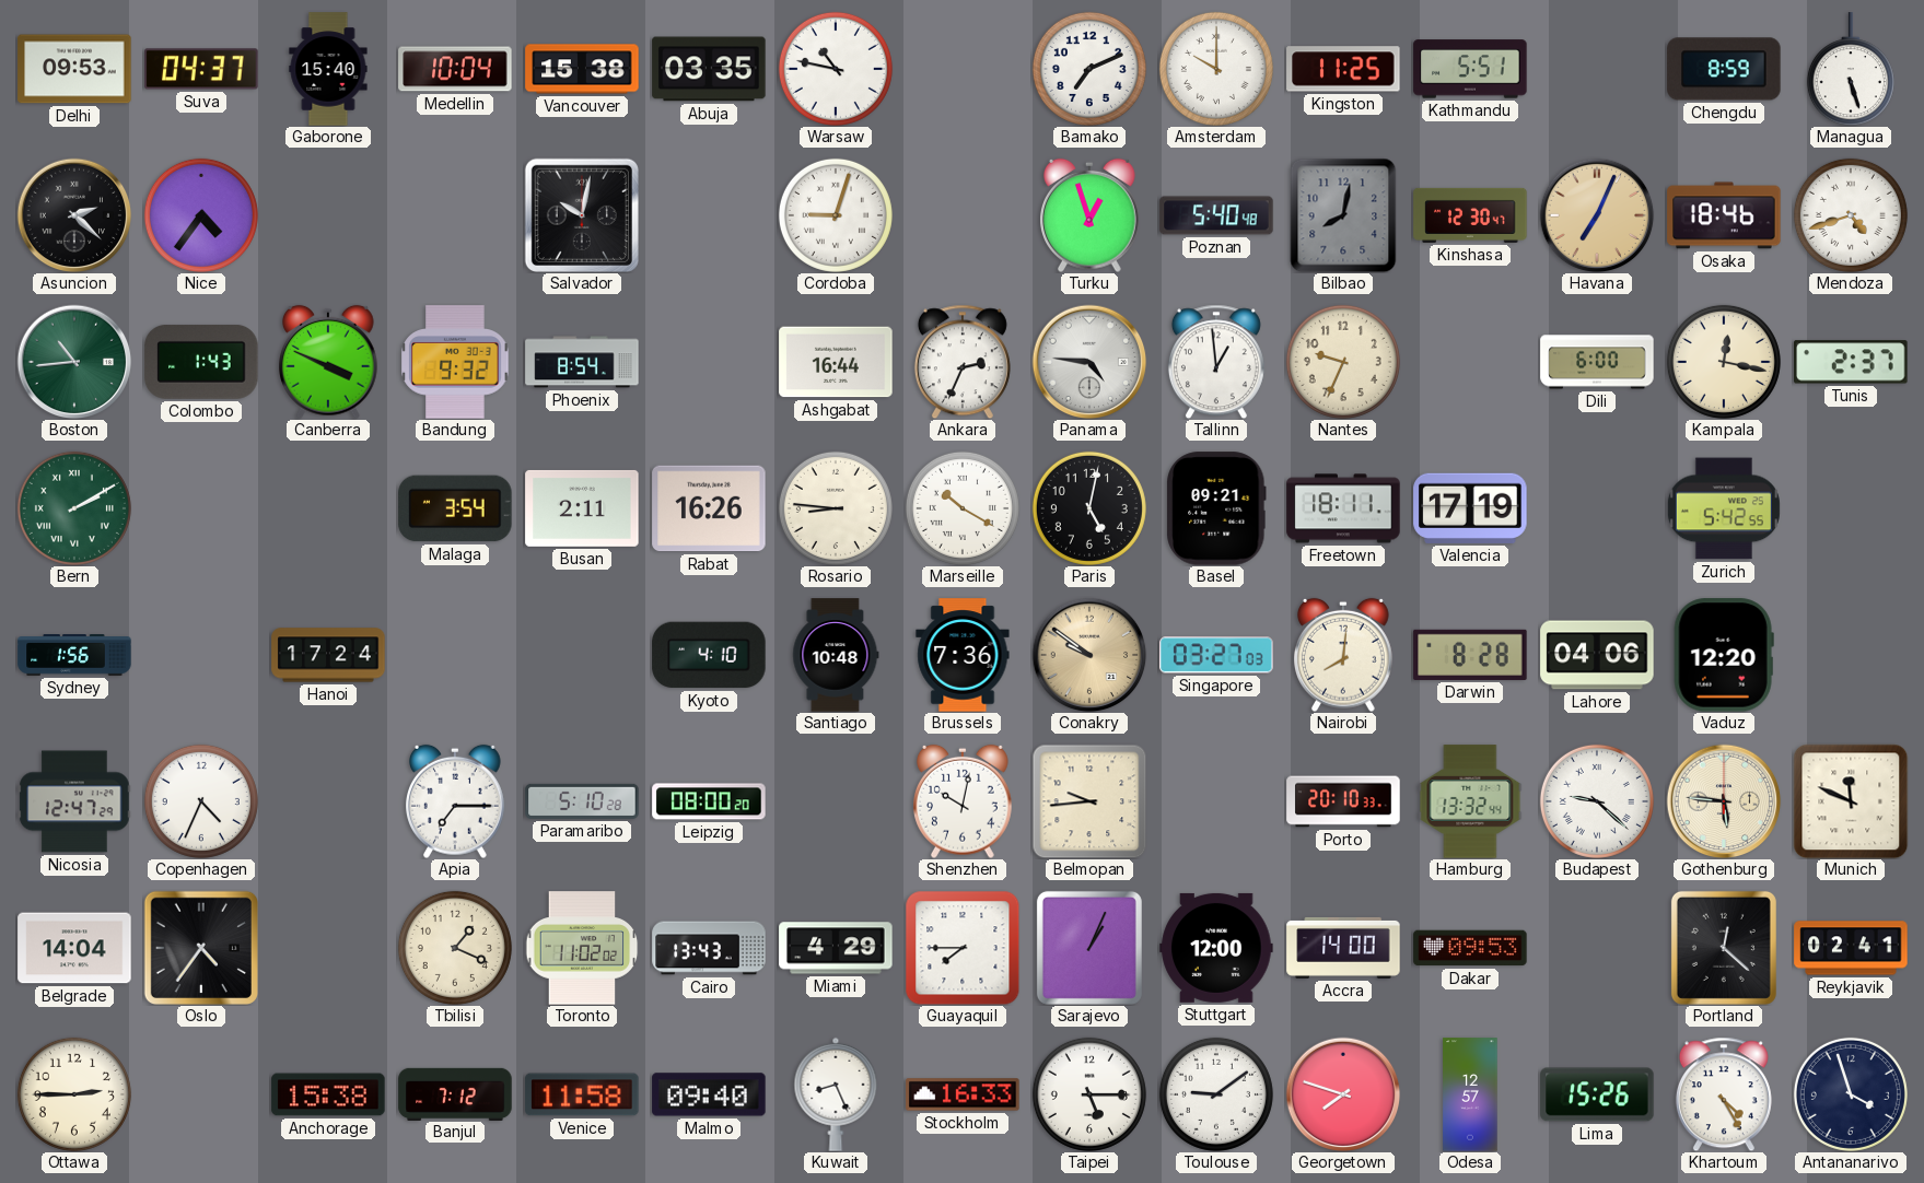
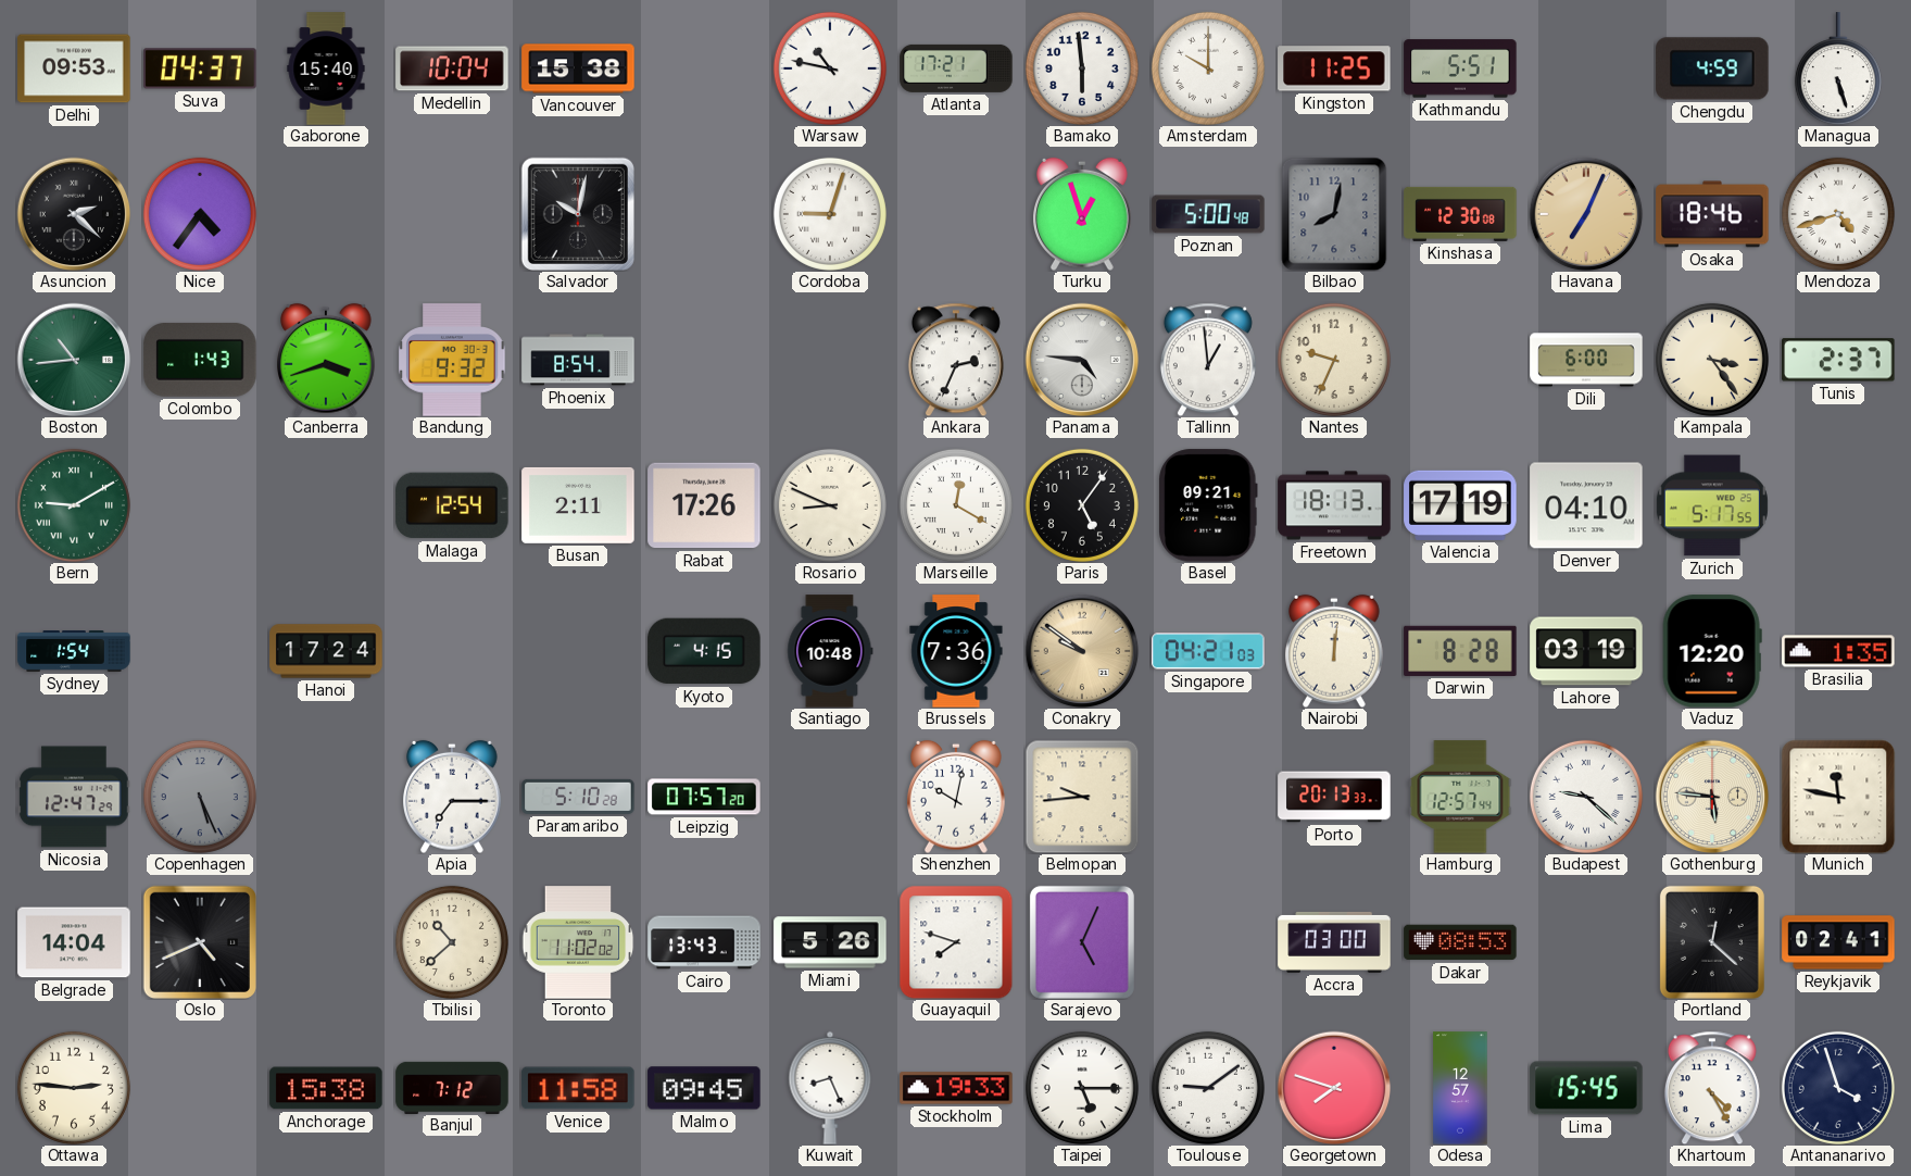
Abuja: 03:35 -> none (709, 69)
Atlanta: none -> 17:21 (956, 68)
Bamako: 7:11 -> 5:59 (1082, 68)
Chengdu: 8:59 -> 4:59 (1712, 68)
Poznan: 5:40 -> 5:00 (1208, 214)
Kinshasa: 12:30:47 -> 12:30:08 (1460, 214)
Canberra: 3:49 -> 3:42 (327, 360)
Ashgabat: 16:44 -> none (836, 362)
Kampala: 12:17 -> 3:24 (1712, 360)
Bern: 2:10 -> 9:10 (74, 505)
Malaga: 3:54 -> 12:54 (452, 505)
Rabat: 16:26 -> 17:26 (704, 505)
Rosario: 8:46 -> 8:49 (830, 505)
Marseille: 10:20 -> 12:20 (956, 505)
Paris: 5:02 -> 5:06 (1082, 505)
Freetown: 18:11 -> 18:13 (1334, 505)
Denver: none -> 04:10 (1586, 505)
Zurich: 5:42 -> 5:17 (1712, 505)
Sydney: 1:56 -> 1:54 (74, 652)
Kyoto: 4:10 -> 4:15 (704, 651)
Singapore: 03:27 -> 04:21 (1208, 651)
Nairobi: 8:01 -> 12:01 (1335, 651)
Lahore: 04:06 -> 03:19 (1586, 651)
Brasilia: none -> 1:35 (1838, 651)
Copenhagen: 4:34 -> 5:26 (200, 797)
Copenhagen dial: white -> grey (200, 797)
Leipzig: 08:00 -> 07:57 (704, 797)
Porto: 20:10 -> 20:13 (1334, 797)
Hamburg: 13:32 -> 12:57 (1460, 797)
Munich: 11:49 -> 11:47 (1838, 797)
Oslo: 4:36 -> 4:41 (200, 942)
Tbilisi: 1:19 -> 10:38 (452, 942)
Miami: 4:29 -> 5:26 (830, 942)
Guayaquil: 7:45 -> 7:48 (956, 942)
Sarajevo: 1:04 -> 5:04 (1082, 942)
Stuttgart: 12:00 -> none (1216, 948)
Accra: 14:00 -> 03:00 (1334, 942)
Dakar: 09:53 -> 08:53 (1460, 942)
Ottawa: 2:45 -> 2:46 (74, 1088)
Malmo: 09:40 -> 09:45 (704, 1088)
Stockholm: 16:33 -> 19:33 (956, 1088)
Lima: 15:26 -> 15:45 (1586, 1088)
